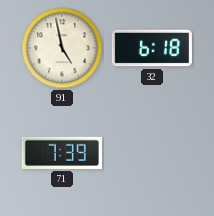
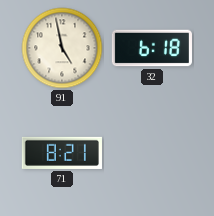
71: 7:39 -> 8:21 (62, 153)
